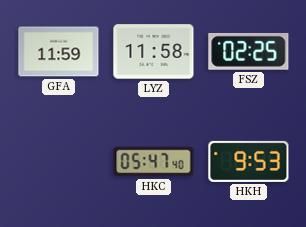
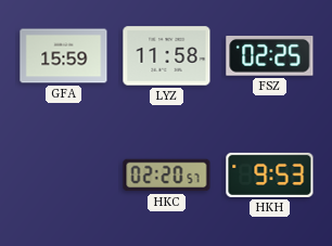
GFA: 11:59 -> 15:59 (64, 56)
HKC: 05:47 -> 02:20 (167, 176)
